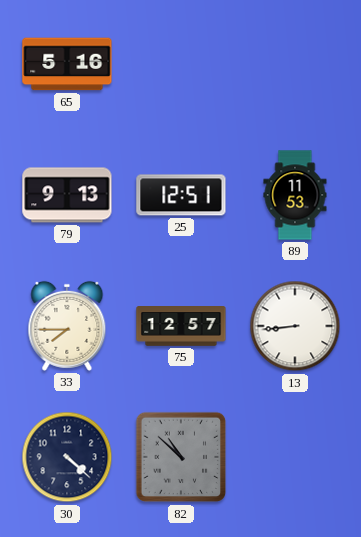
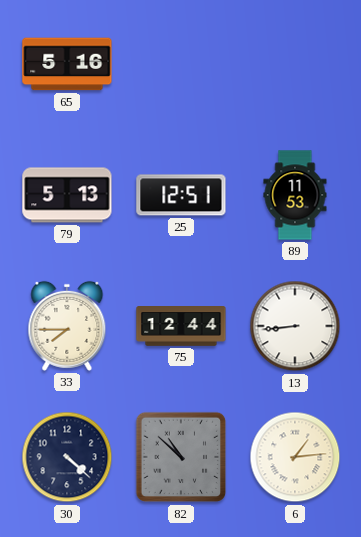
79: 9:13 -> 5:13 (67, 195)
75: 12:57 -> 12:44 (181, 327)
6: none -> 1:14 (295, 457)
